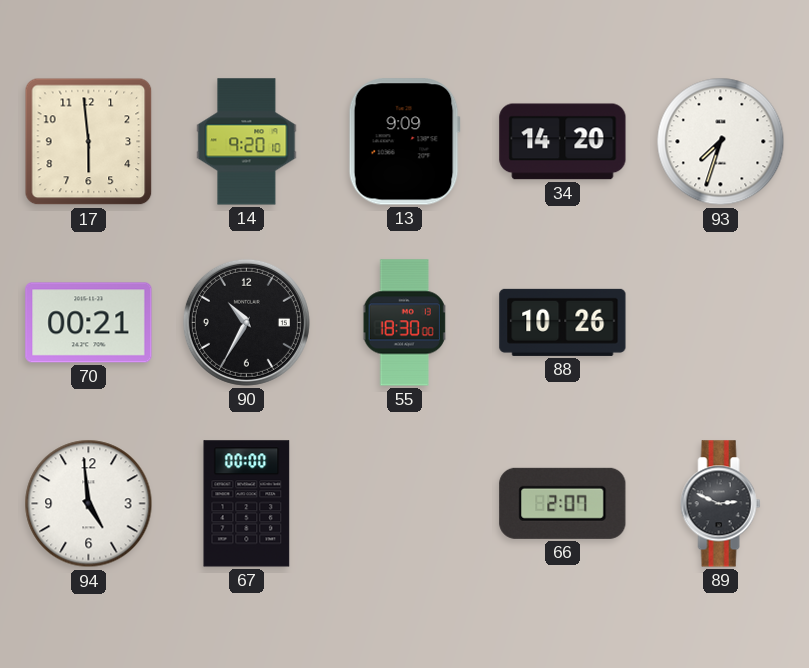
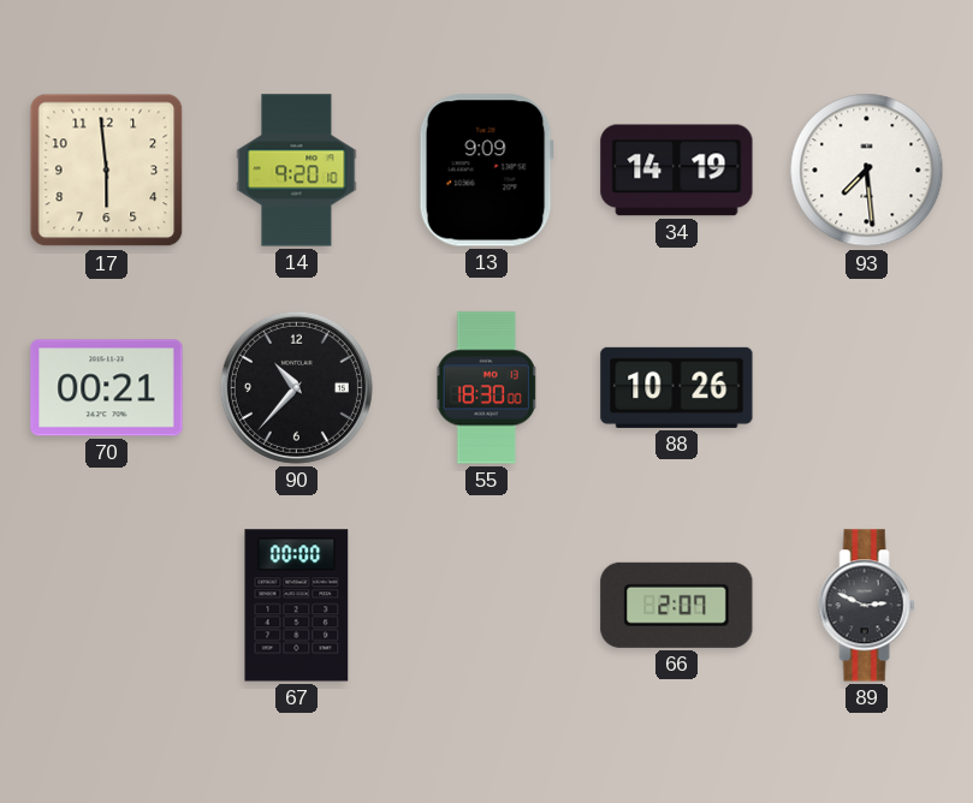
34: 14:20 -> 14:19 (677, 171)
93: 7:33 -> 7:29 (867, 171)
90: 10:35 -> 10:37 (296, 387)
94: 4:59 -> none (89, 504)
